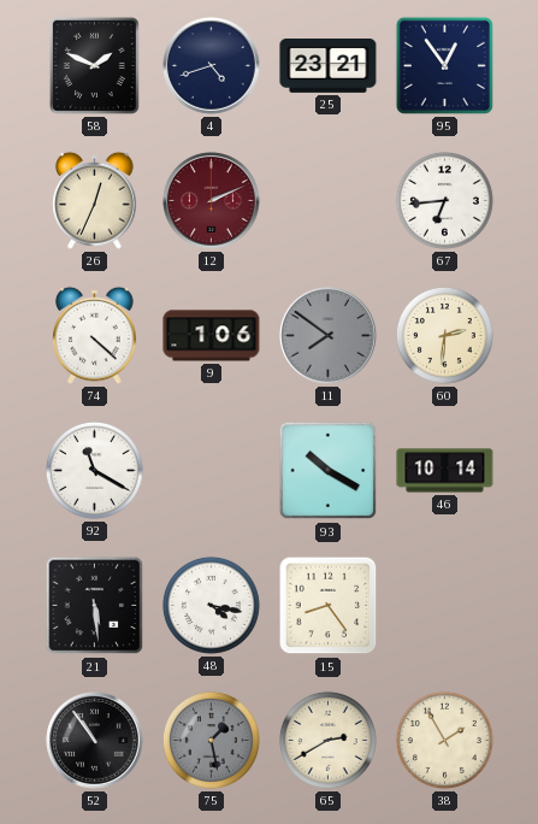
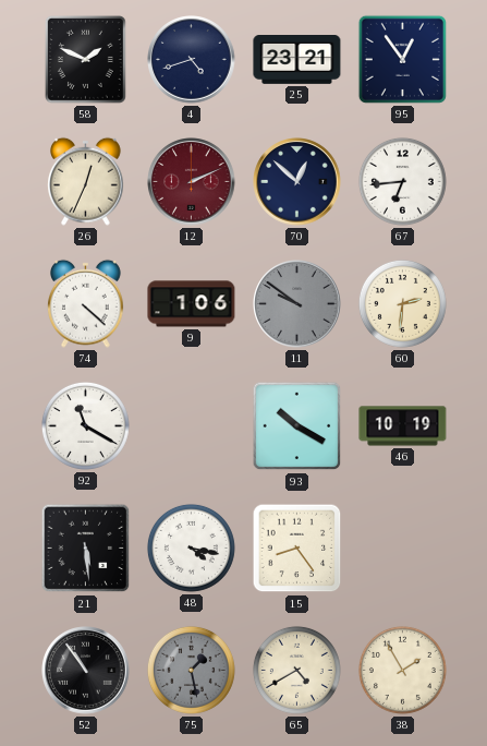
70: none -> 12:52 (297, 182)
11: 7:51 -> 9:51 (297, 304)
46: 10:14 -> 10:19 (403, 426)
65: 2:40 -> 4:40 (296, 670)
